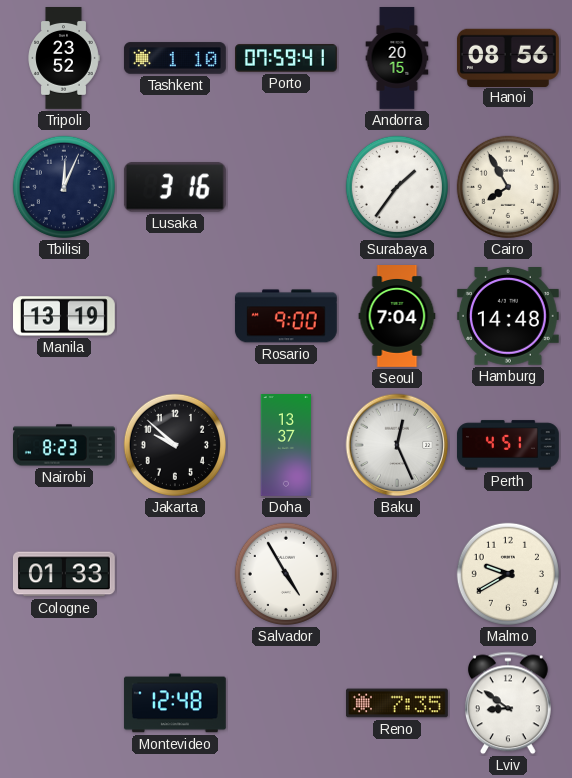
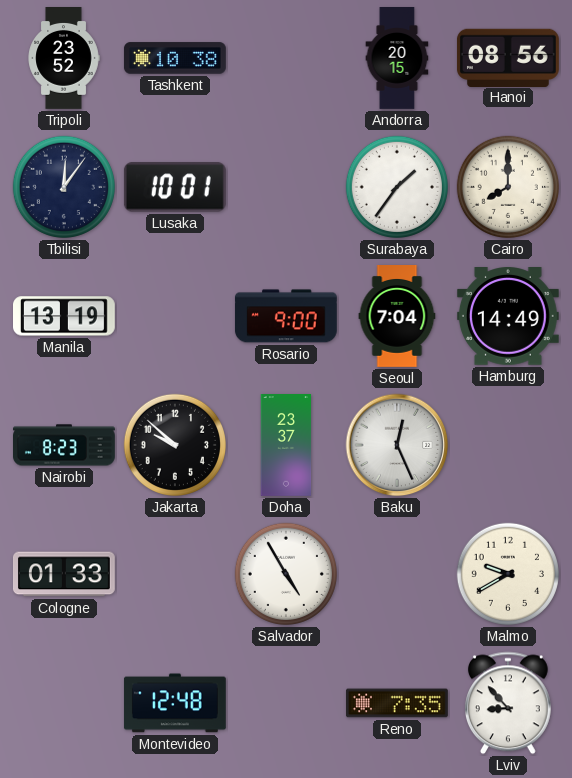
Tashkent: 1:10 -> 10:38 (175, 58)
Porto: 07:59 -> none (287, 58)
Tbilisi: 12:04 -> 12:06 (64, 187)
Lusaka: 3:16 -> 10:01 (175, 187)
Cairo: 7:55 -> 8:00 (508, 187)
Hamburg: 14:48 -> 14:49 (508, 317)
Doha: 13:37 -> 23:37 (286, 446)
Perth: 4:51 -> none (508, 445)
Lviv: 8:51 -> 8:53 (508, 703)
